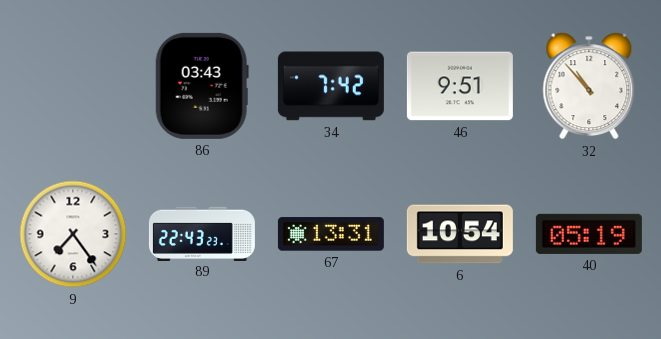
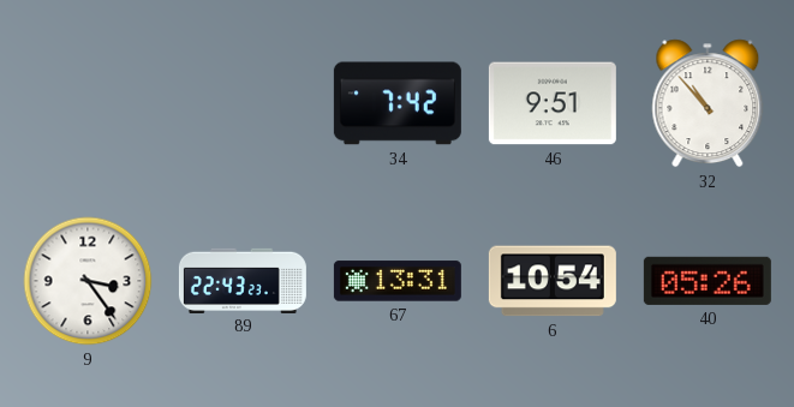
86: 03:43 -> none (202, 86)
9: 7:24 -> 3:24 (88, 281)
40: 05:19 -> 05:26 (708, 281)
